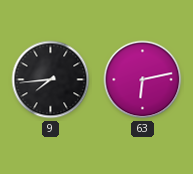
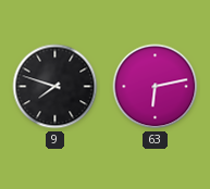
9: 7:44 -> 7:48 (55, 87)
